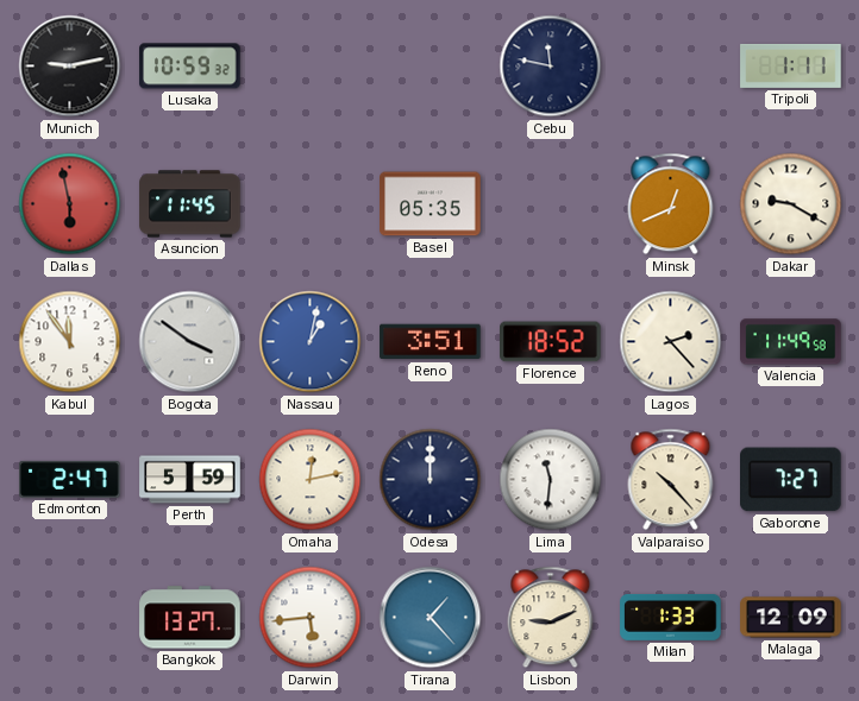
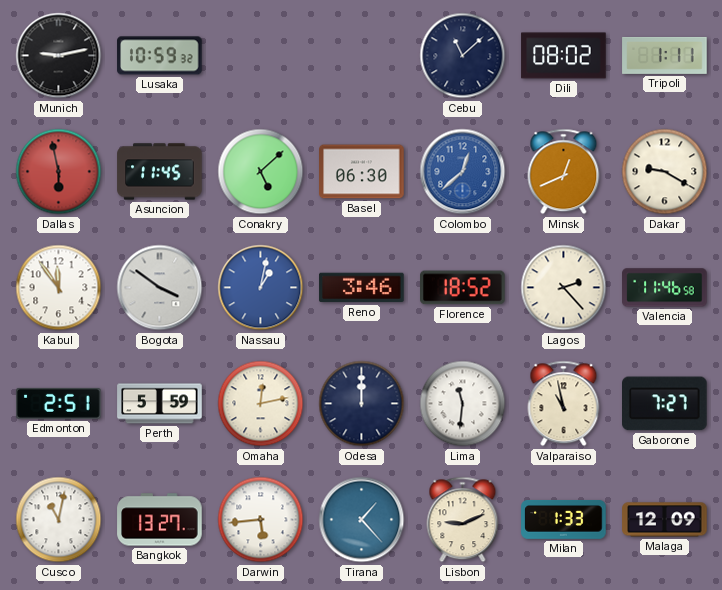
Cebu: 11:47 -> 11:08 (463, 56)
Dili: none -> 08:02 (564, 56)
Conakry: none -> 5:08 (261, 172)
Basel: 05:35 -> 06:30 (362, 172)
Colombo: none -> 12:38 (463, 172)
Reno: 3:51 -> 3:46 (362, 288)
Valencia: 11:49 -> 11:46 (665, 288)
Edmonton: 2:47 -> 2:51 (59, 403)
Valparaiso: 10:23 -> 10:58 (564, 404)
Cusco: none -> 11:02 (59, 520)
